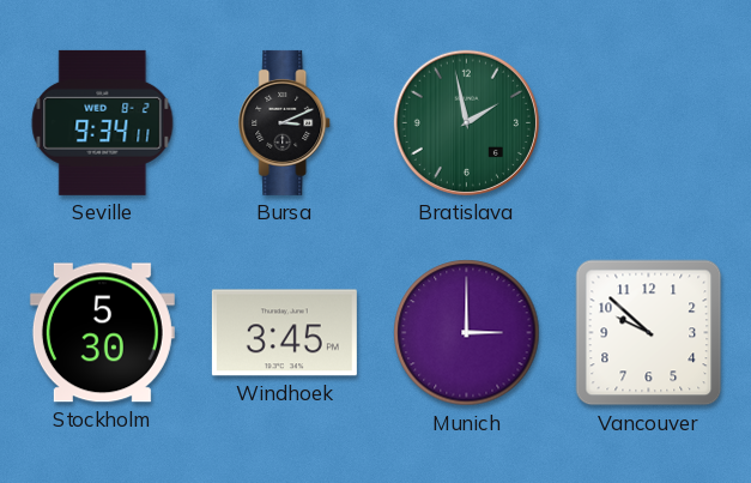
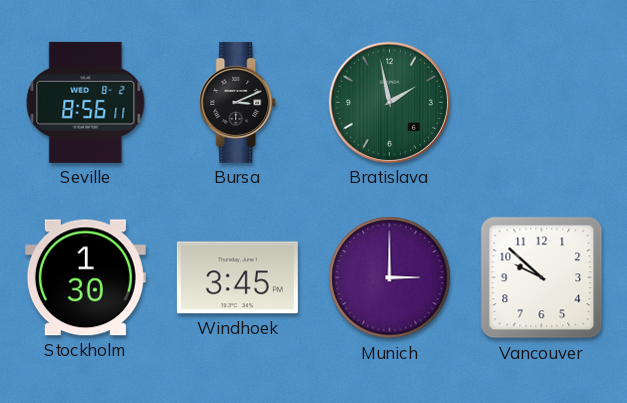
Seville: 9:34 -> 8:56 (86, 102)
Stockholm: 5:30 -> 1:30 (85, 278)
